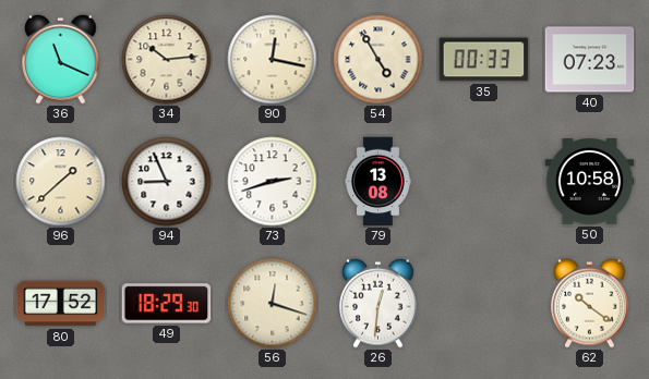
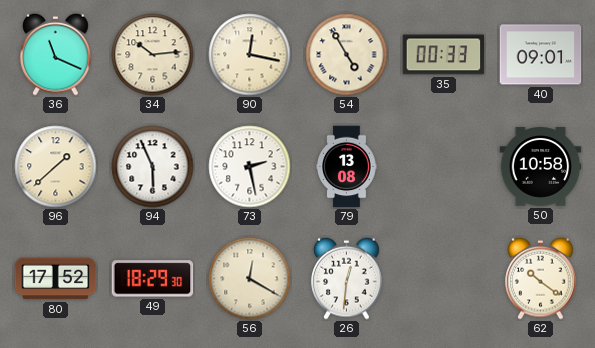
40: 07:23 -> 09:01 (541, 55)
94: 8:56 -> 5:56 (153, 167)
73: 2:42 -> 2:28 (250, 167)
56: 12:18 -> 12:20 (250, 279)
